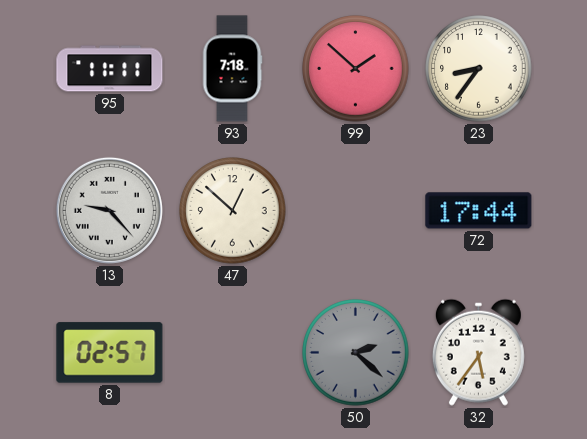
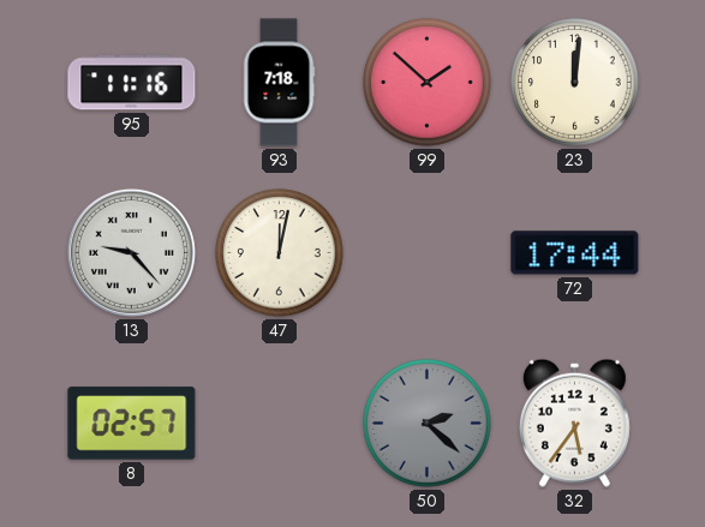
95: 11:11 -> 11:16 (132, 83)
23: 8:36 -> 12:01 (575, 83)
47: 12:52 -> 12:02 (280, 253)
